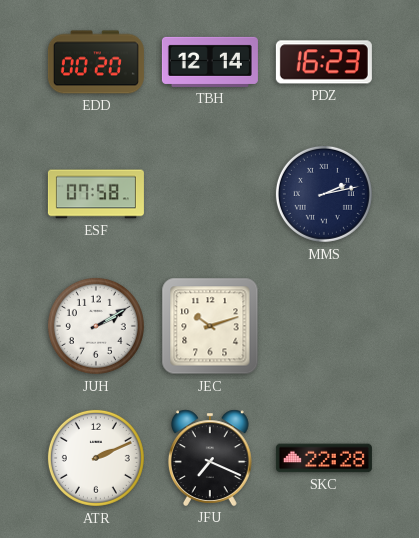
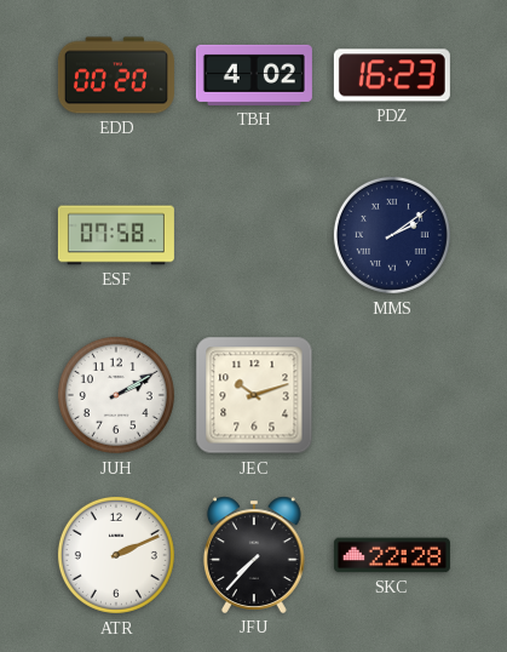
TBH: 12:14 -> 4:02 (254, 75)
MMS: 2:13 -> 2:09 (392, 235)
JFU: 7:19 -> 7:37 (254, 555)
